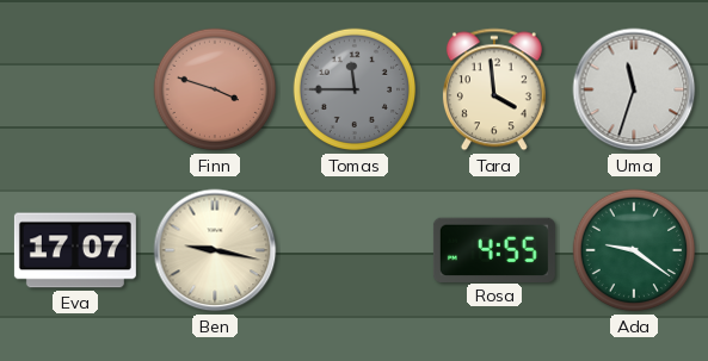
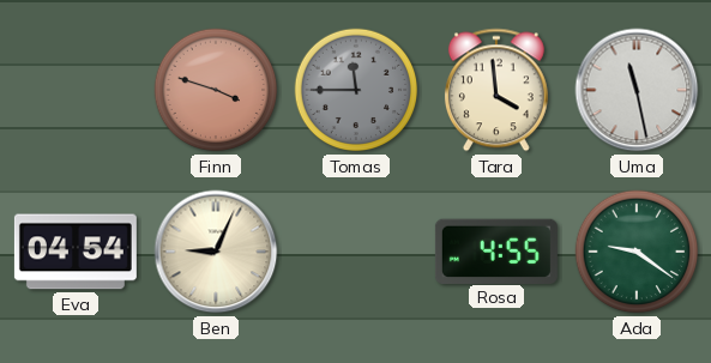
Uma: 11:33 -> 11:28 (637, 90)
Eva: 17:07 -> 04:54 (76, 252)
Ben: 9:17 -> 9:04 (216, 252)
